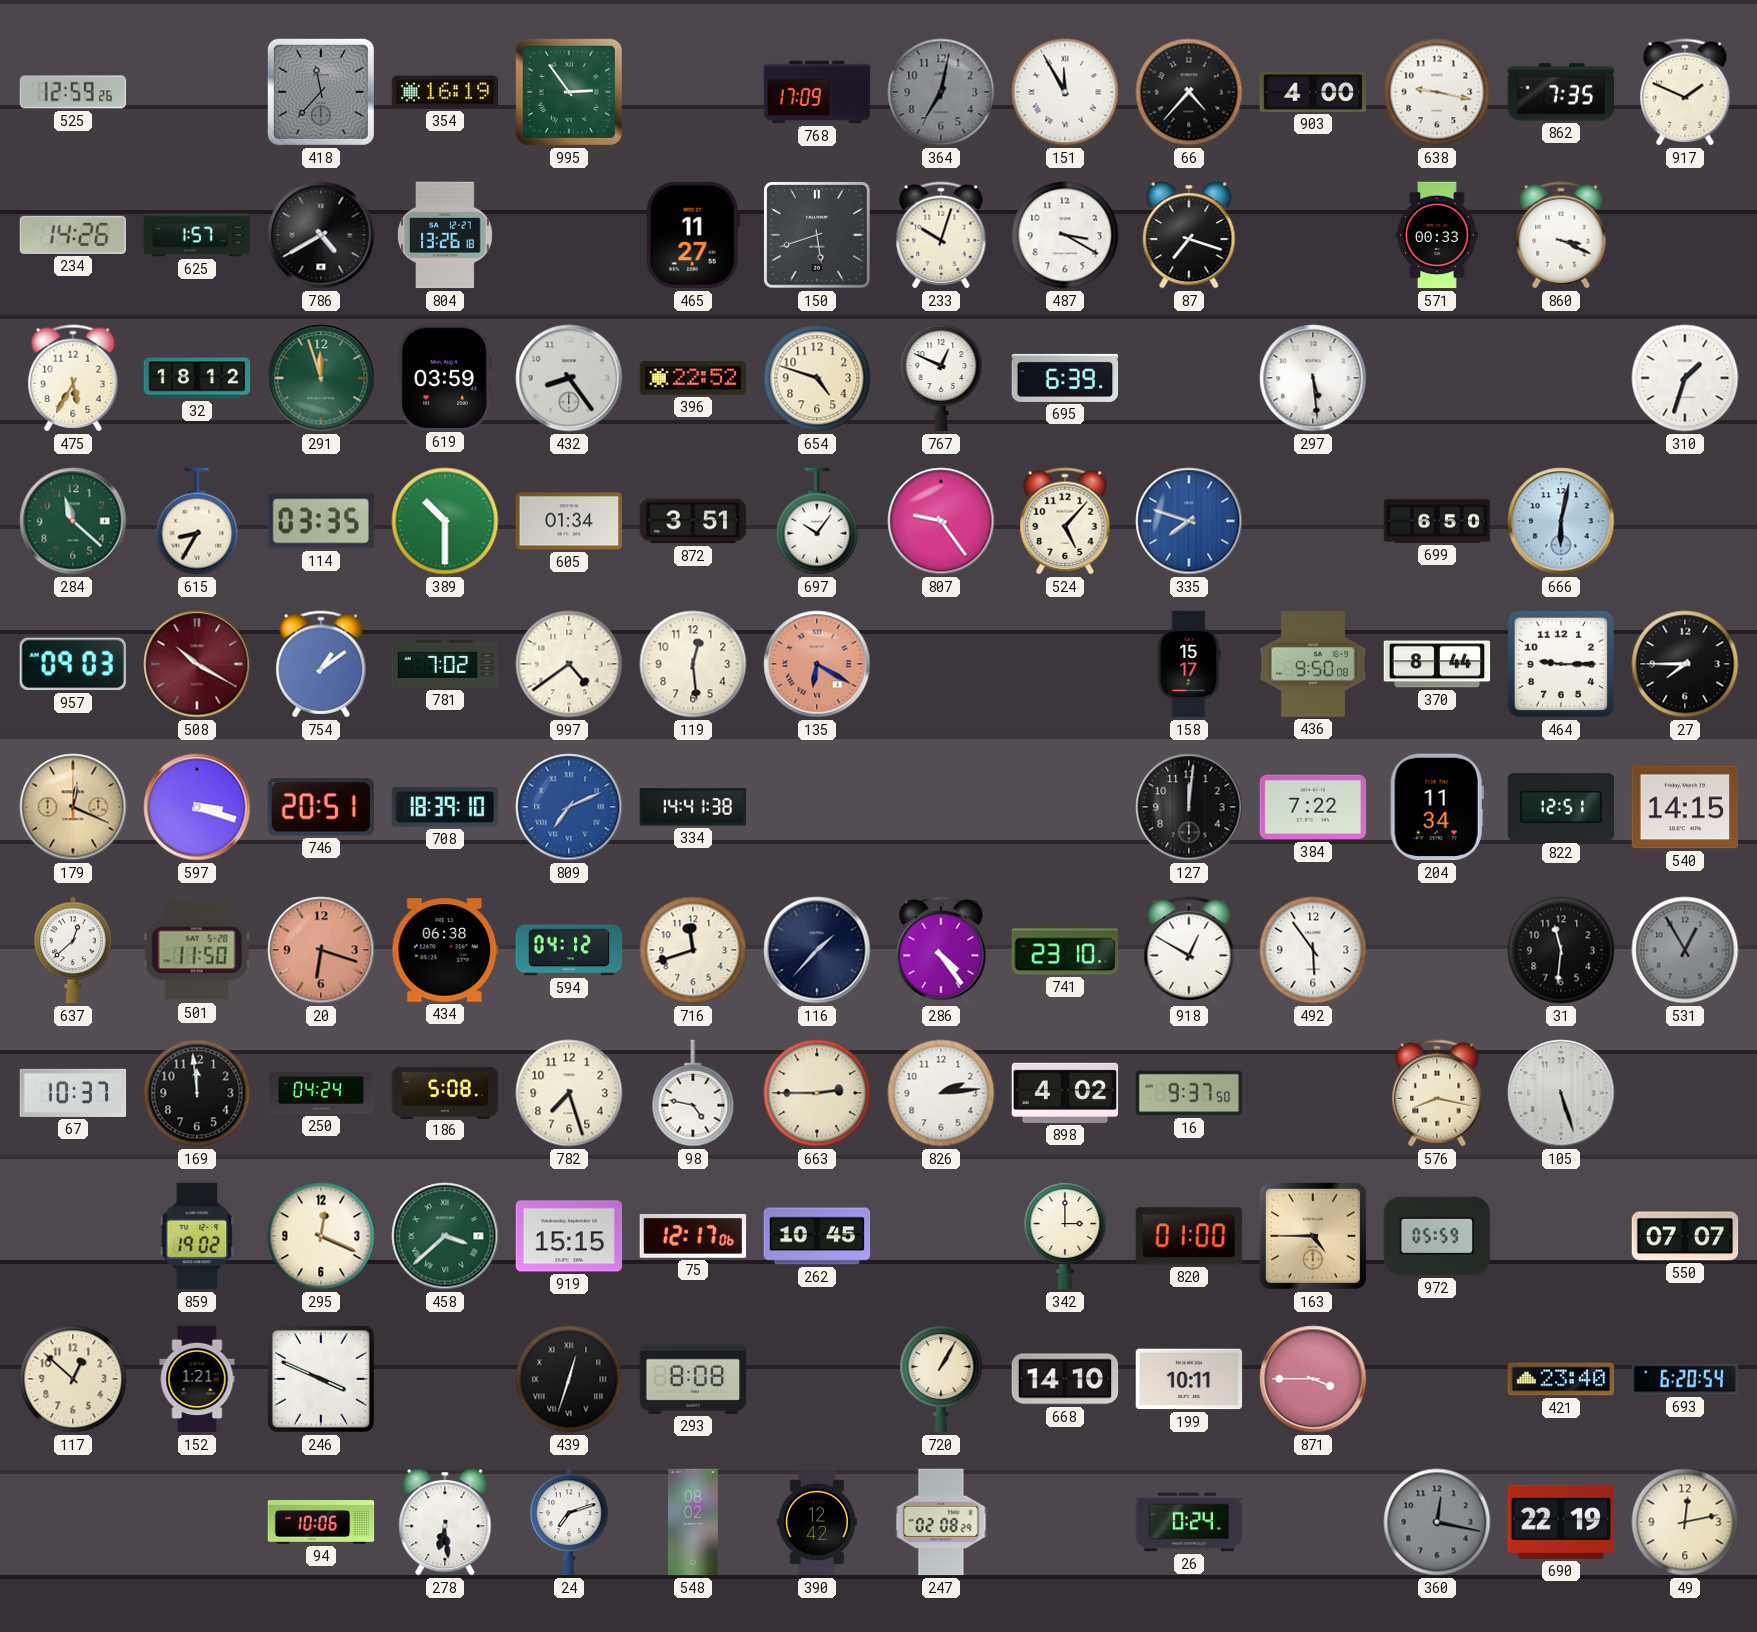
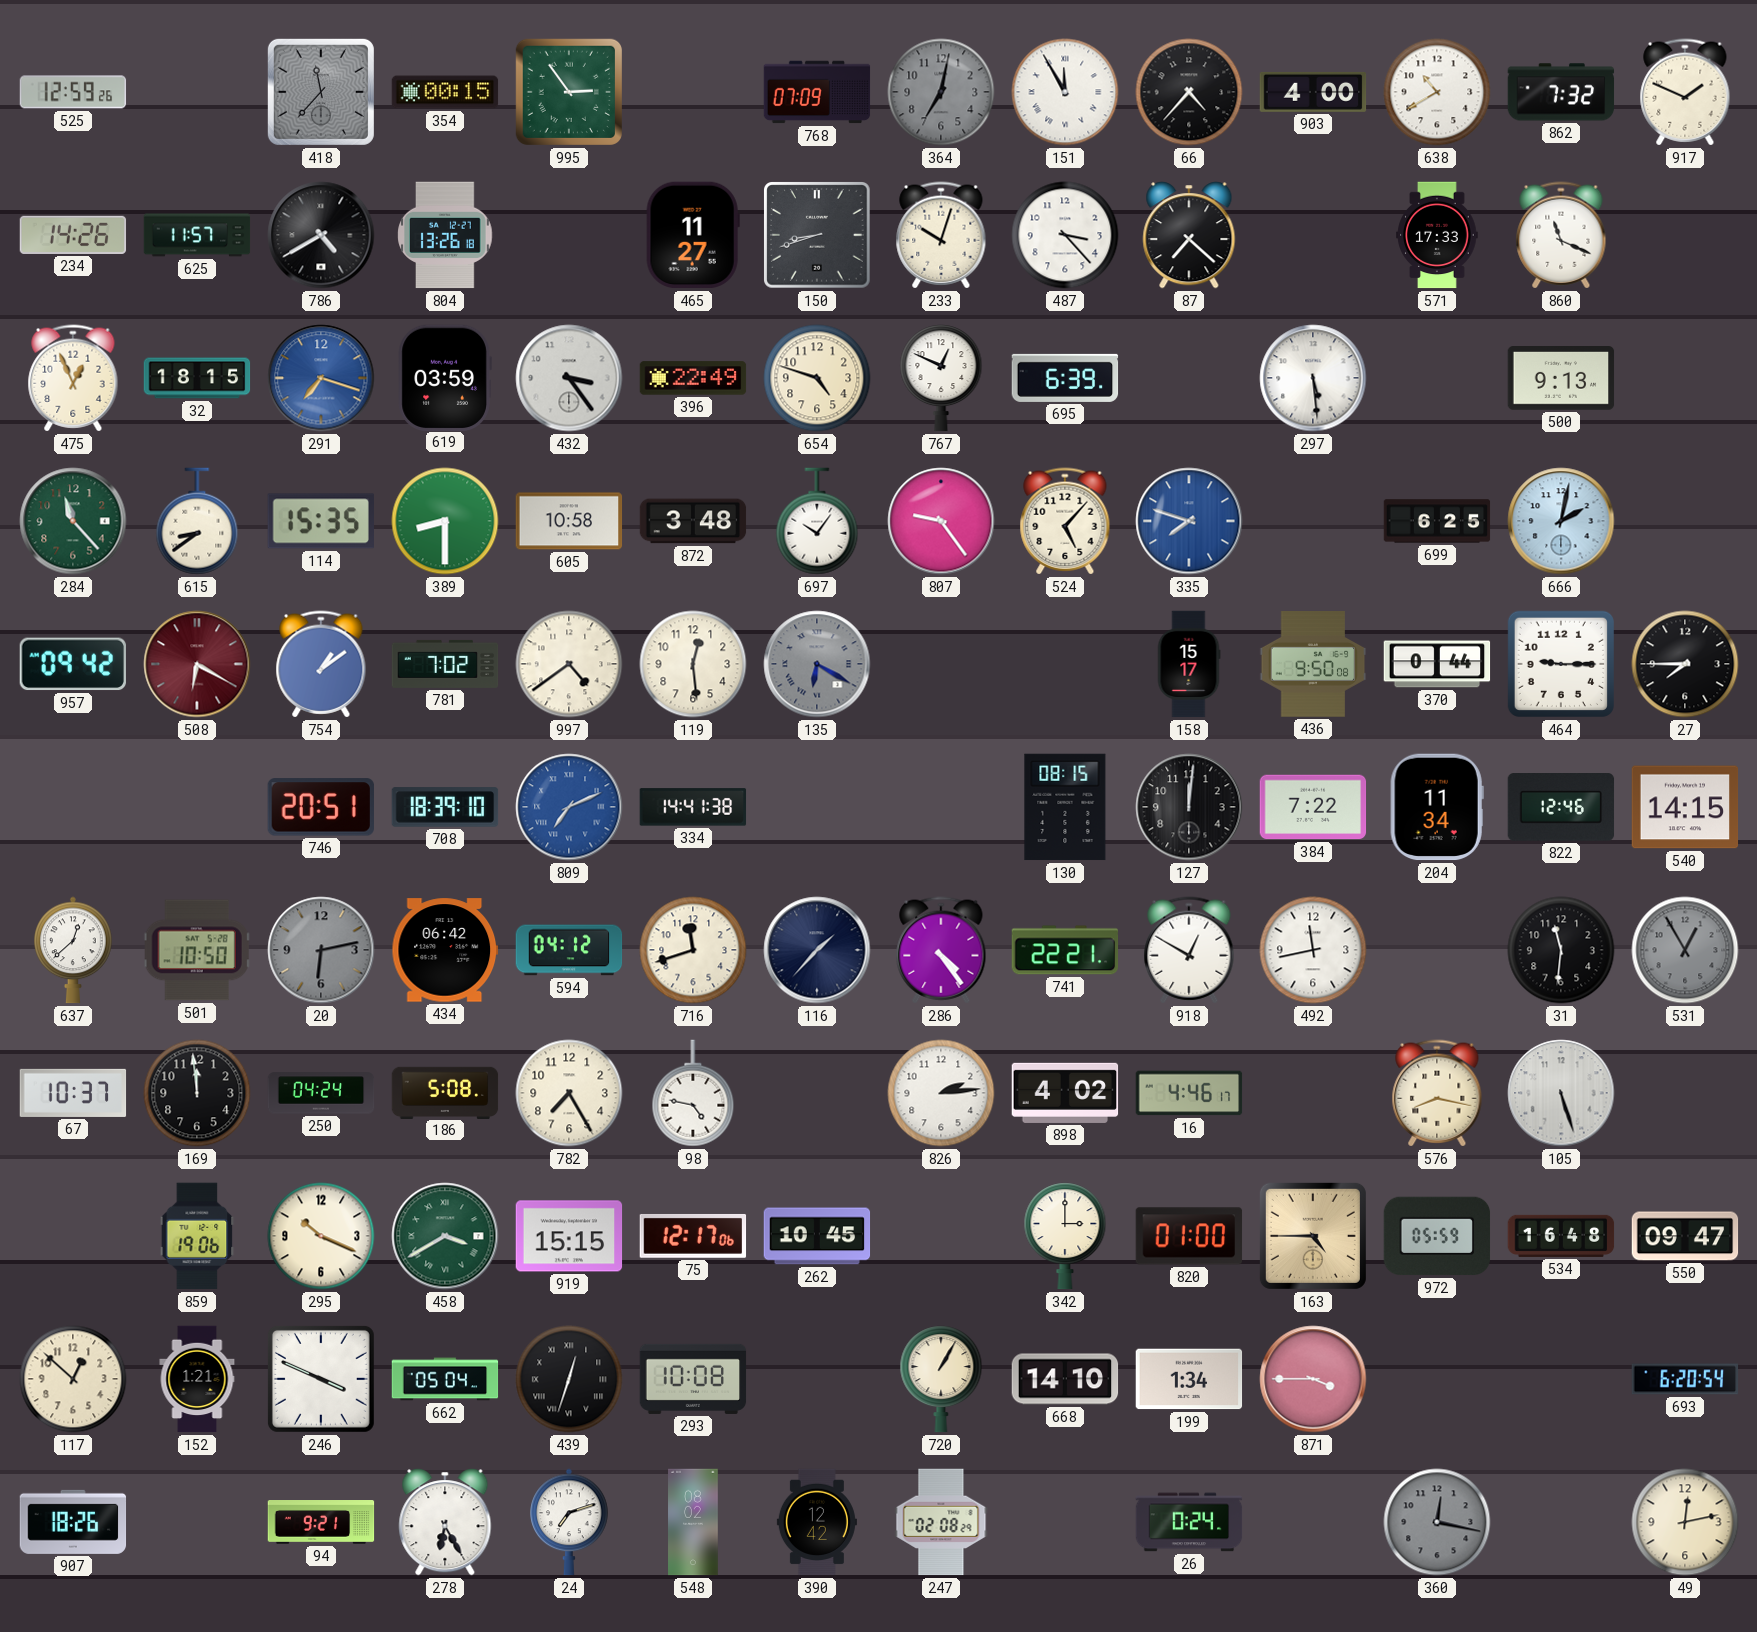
354: 16:19 -> 00:15 (445, 92)
768: 17:09 -> 07:09 (817, 92)
638: 9:17 -> 10:40 (1437, 92)
862: 7:35 -> 7:32 (1561, 92)
625: 1:57 -> 11:57 (197, 235)
150: 5:42 -> 8:42 (817, 235)
487: 3:20 -> 3:23 (1065, 235)
87: 7:18 -> 7:22 (1189, 235)
571: 00:33 -> 17:33 (1437, 235)
860: 3:19 -> 11:19 (1561, 235)
475: 5:35 -> 12:56 (73, 378)
32: 18:12 -> 18:15 (197, 378)
291: 11:57 -> 7:18 (321, 378)
291 dial: green -> blue (321, 378)
432: 8:24 -> 3:24 (569, 378)
396: 22:52 -> 22:49 (693, 378)
500: none -> 9:13 (1561, 379)
310: 1:33 -> none (1685, 378)
284: 11:22 -> 11:23 (73, 521)
615: 8:35 -> 8:39 (197, 521)
114: 03:35 -> 15:35 (321, 521)
389: 10:30 -> 8:30 (445, 521)
605: 01:34 -> 10:58 (569, 521)
872: 3:51 -> 3:48 (693, 521)
699: 6:50 -> 6:25 (1437, 521)
666: 6:02 -> 2:02 (1561, 521)
957: 09:03 -> 09:42 (73, 664)
508: 10:20 -> 6:20 (197, 664)
135 dial: salmon -> grey (817, 664)
370: 8:44 -> 0:44 (1437, 664)
179: 12:19 -> none (73, 807)
597: 3:18 -> none (197, 807)
130: none -> 08:15 (1065, 807)
822: 12:51 -> 12:46 (1561, 808)
501: 11:50 -> 10:50 (197, 950)
20: 6:18 -> 6:13 (321, 950)
20 dial: salmon -> grey (321, 950)
434: 06:38 -> 06:42 (445, 950)
741: 23:10 -> 22:21 (1065, 950)
492: 5:54 -> 11:43 (1313, 950)
782: 7:27 -> 7:25 (569, 1093)
663: 2:45 -> none (817, 1093)
16: 9:37 -> 4:46 (1189, 1093)
859: 19:02 -> 19:06 (197, 1236)
295: 12:19 -> 10:19 (321, 1236)
458: 3:38 -> 3:40 (445, 1236)
534: none -> 16:48 (1561, 1236)
550: 07:07 -> 09:47 (1685, 1236)
662: none -> 05:04 (445, 1379)
293: 8:08 -> 10:08 (693, 1379)
199: 10:11 -> 1:34 (1189, 1379)
421: 23:40 -> none (1561, 1379)
907: none -> 18:26 (73, 1522)
94: 10:06 -> 9:21 (321, 1523)
278: 6:29 -> 6:25 (445, 1522)
690: 22:19 -> none (1561, 1522)
